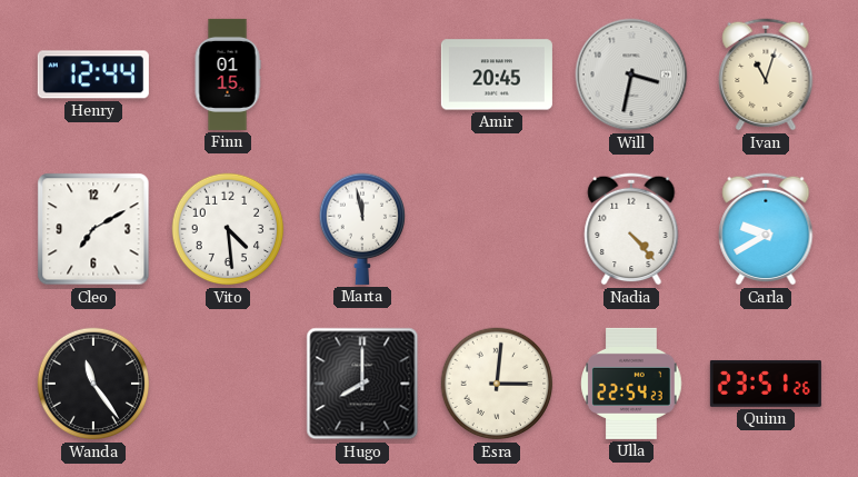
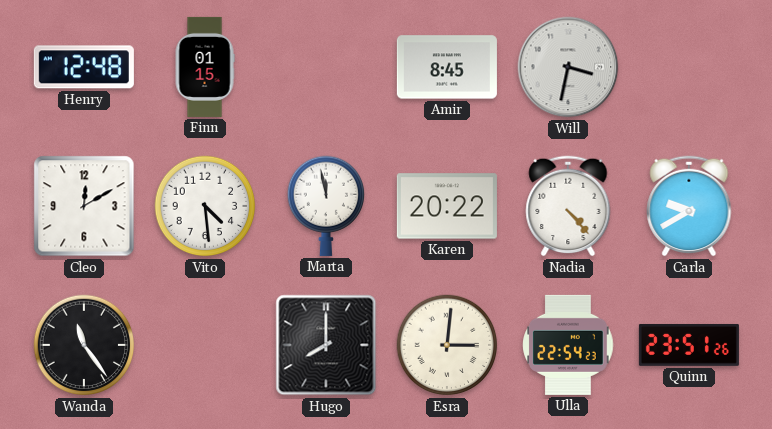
Henry: 12:44 -> 12:48 (84, 67)
Amir: 20:45 -> 8:45 (447, 67)
Ivan: 11:03 -> none (766, 74)
Cleo: 7:10 -> 12:10 (84, 206)
Karen: none -> 20:22 (447, 206)
